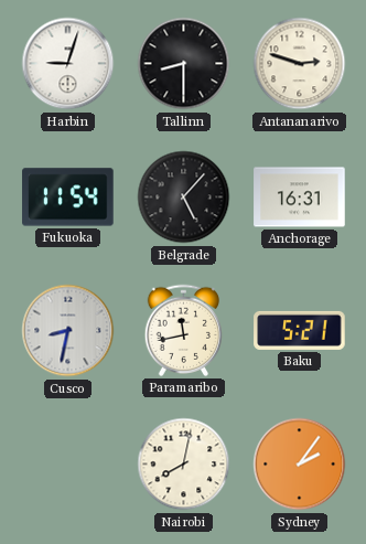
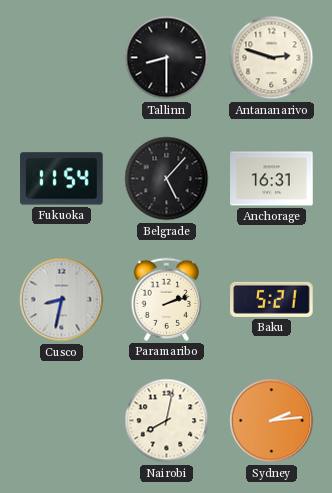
Harbin: 9:03 -> none (68, 64)
Paramaribo: 11:43 -> 2:12 (166, 299)
Sydney: 2:06 -> 2:14 (272, 421)
